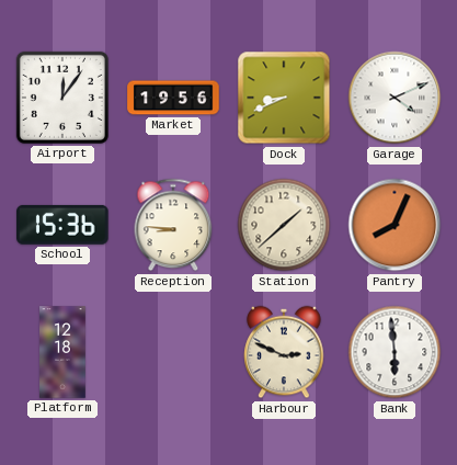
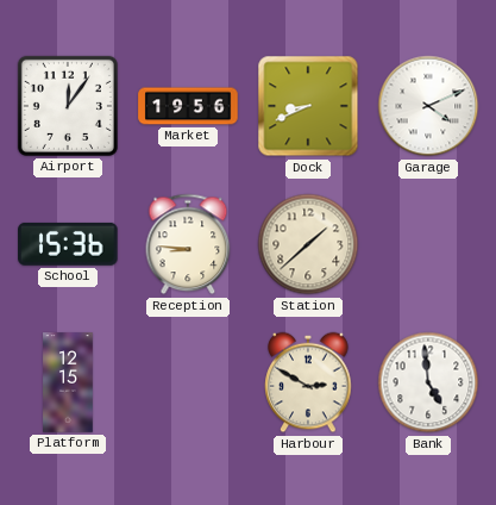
Pantry: 8:04 -> none (395, 225)
Platform: 12:18 -> 12:15 (68, 382)
Harbour: 2:49 -> 2:50 (308, 382)
Bank: 5:59 -> 4:59 (428, 382)
